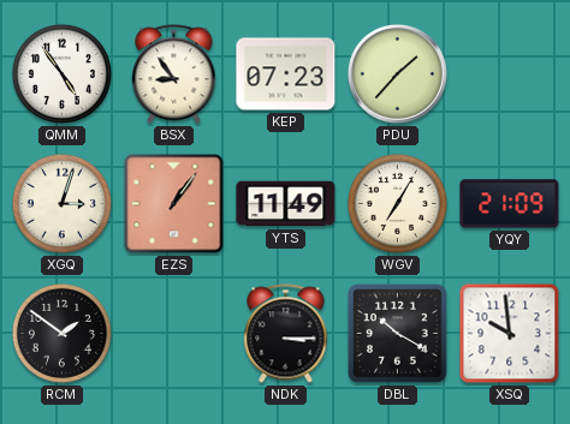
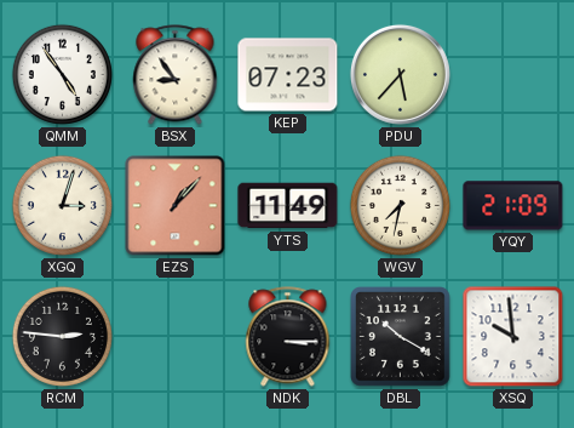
PDU: 1:37 -> 5:37 (400, 74)
EZS: 1:06 -> 1:07 (176, 206)
WGV: 7:05 -> 7:32 (400, 205)
RCM: 1:51 -> 2:46 (62, 336)
